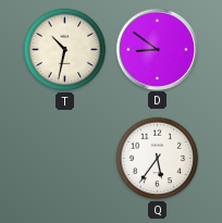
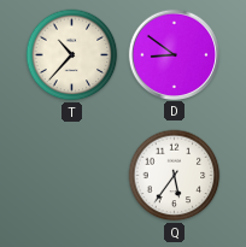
T: 10:32 -> 10:37 (72, 55)
